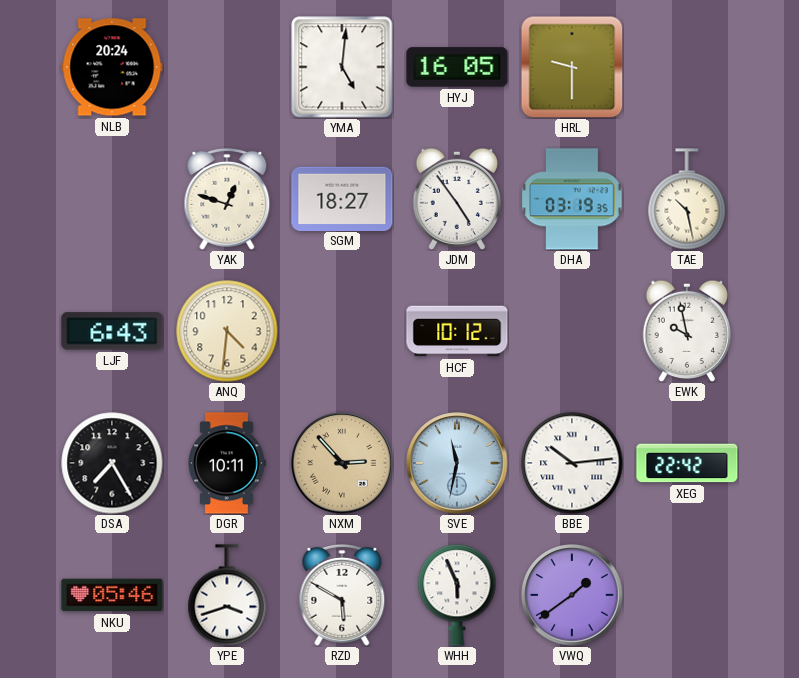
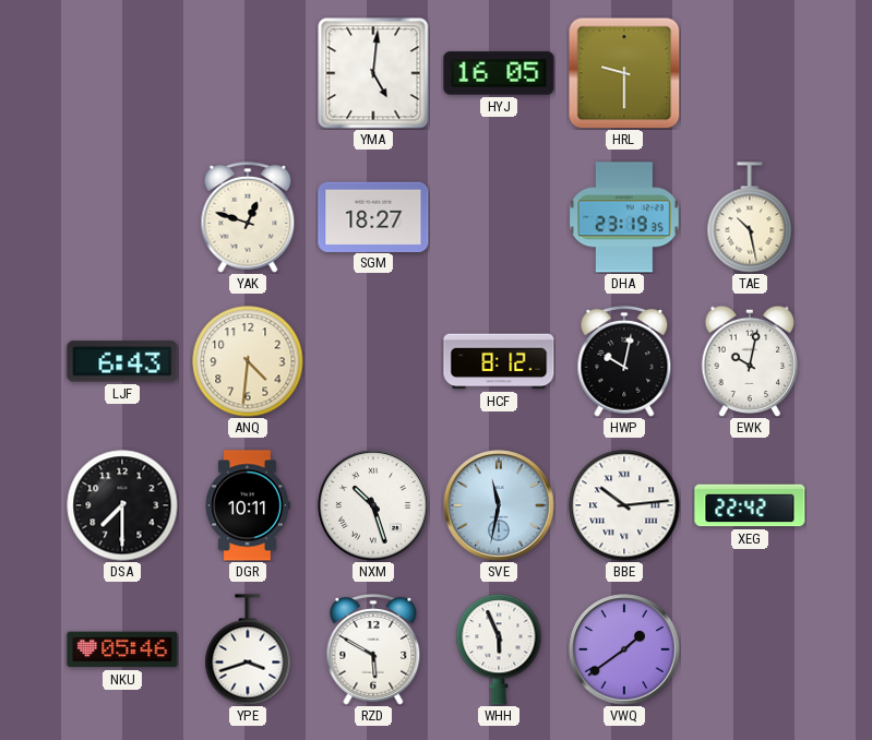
NLB: 20:24 -> none (112, 67)
JDM: 4:54 -> none (456, 198)
DHA: 03:19 -> 23:19 (624, 217)
HCF: 10:12 -> 8:12 (499, 361)
HWP: none -> 10:02 (624, 361)
EWK: 9:58 -> 10:02 (749, 360)
DSA: 7:25 -> 7:30 (122, 505)
NXM: 2:53 -> 10:27 (373, 505)
NXM dial: champagne -> white (373, 505)
